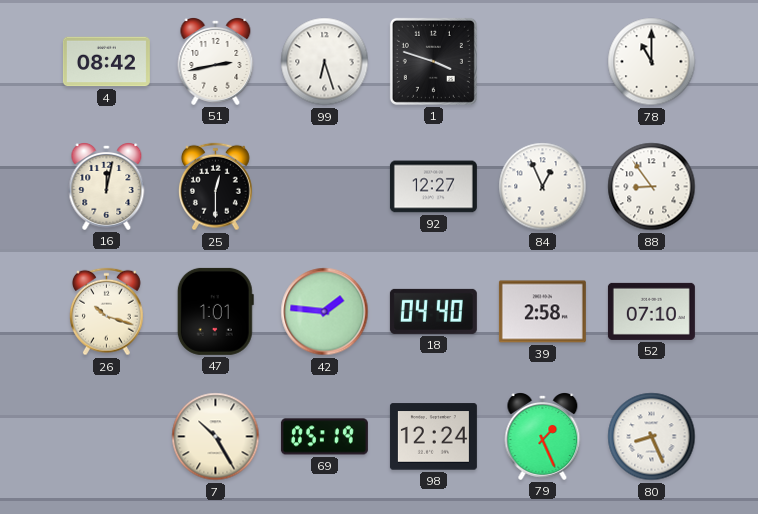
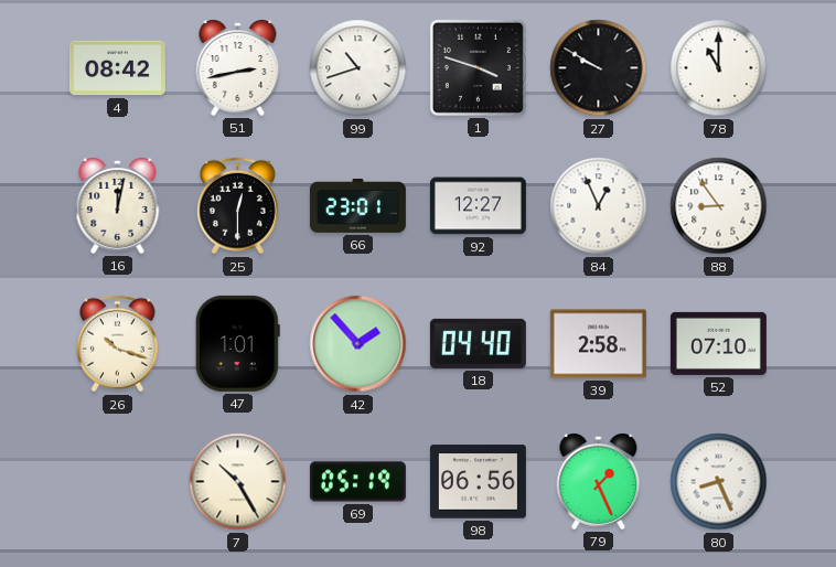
99: 6:27 -> 10:42 (358, 68)
27: none -> 9:50 (599, 68)
66: none -> 23:01 (357, 205)
42: 1:46 -> 1:53 (358, 344)
98: 12:24 -> 06:56 (478, 482)
